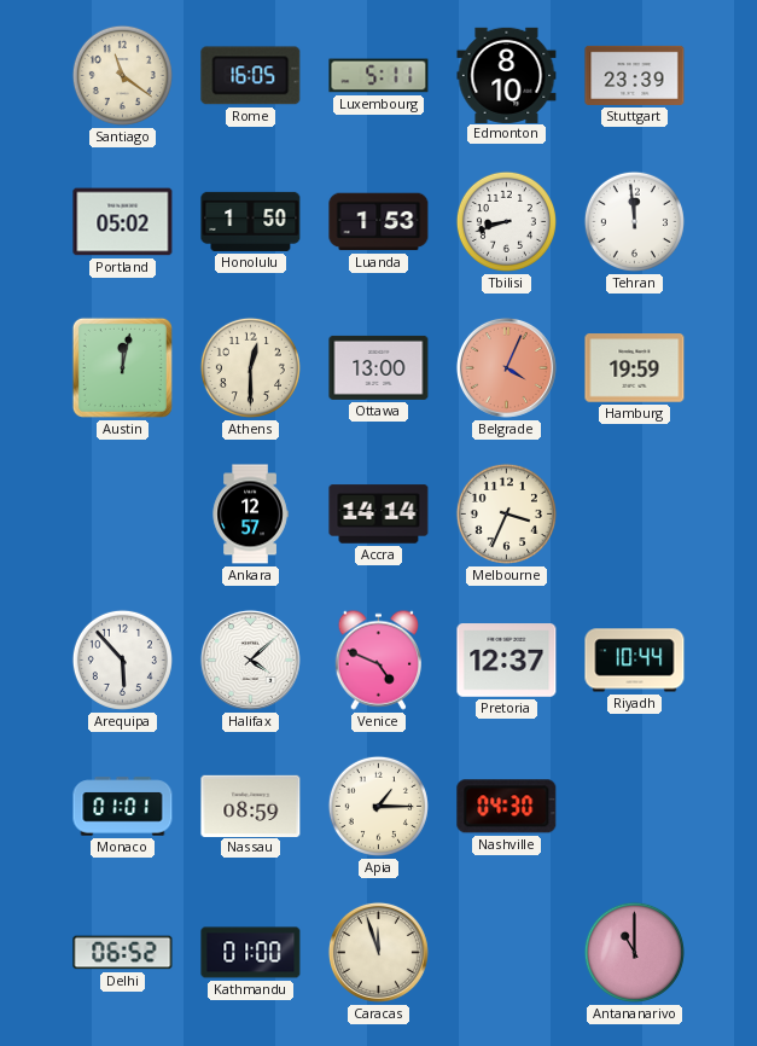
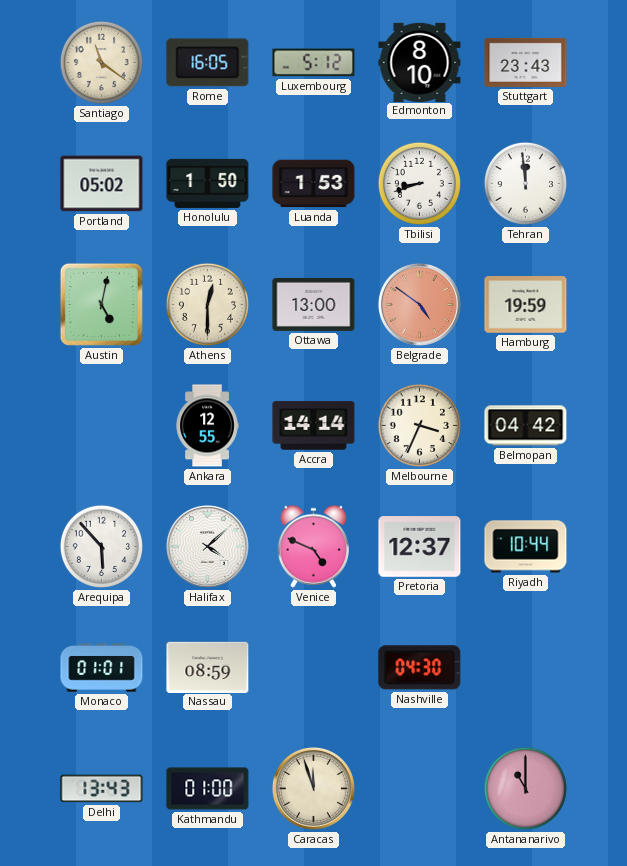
Luxembourg: 5:11 -> 5:12 (314, 63)
Stuttgart: 23:39 -> 23:43 (526, 62)
Austin: 12:02 -> 5:02 (101, 304)
Belgrade: 4:04 -> 4:51 (419, 304)
Ankara: 12:57 -> 12:55 (207, 426)
Belmopan: none -> 04:42 (526, 426)
Apia: 1:15 -> none (378, 806)
Delhi: 06:52 -> 13:43 (102, 789)
